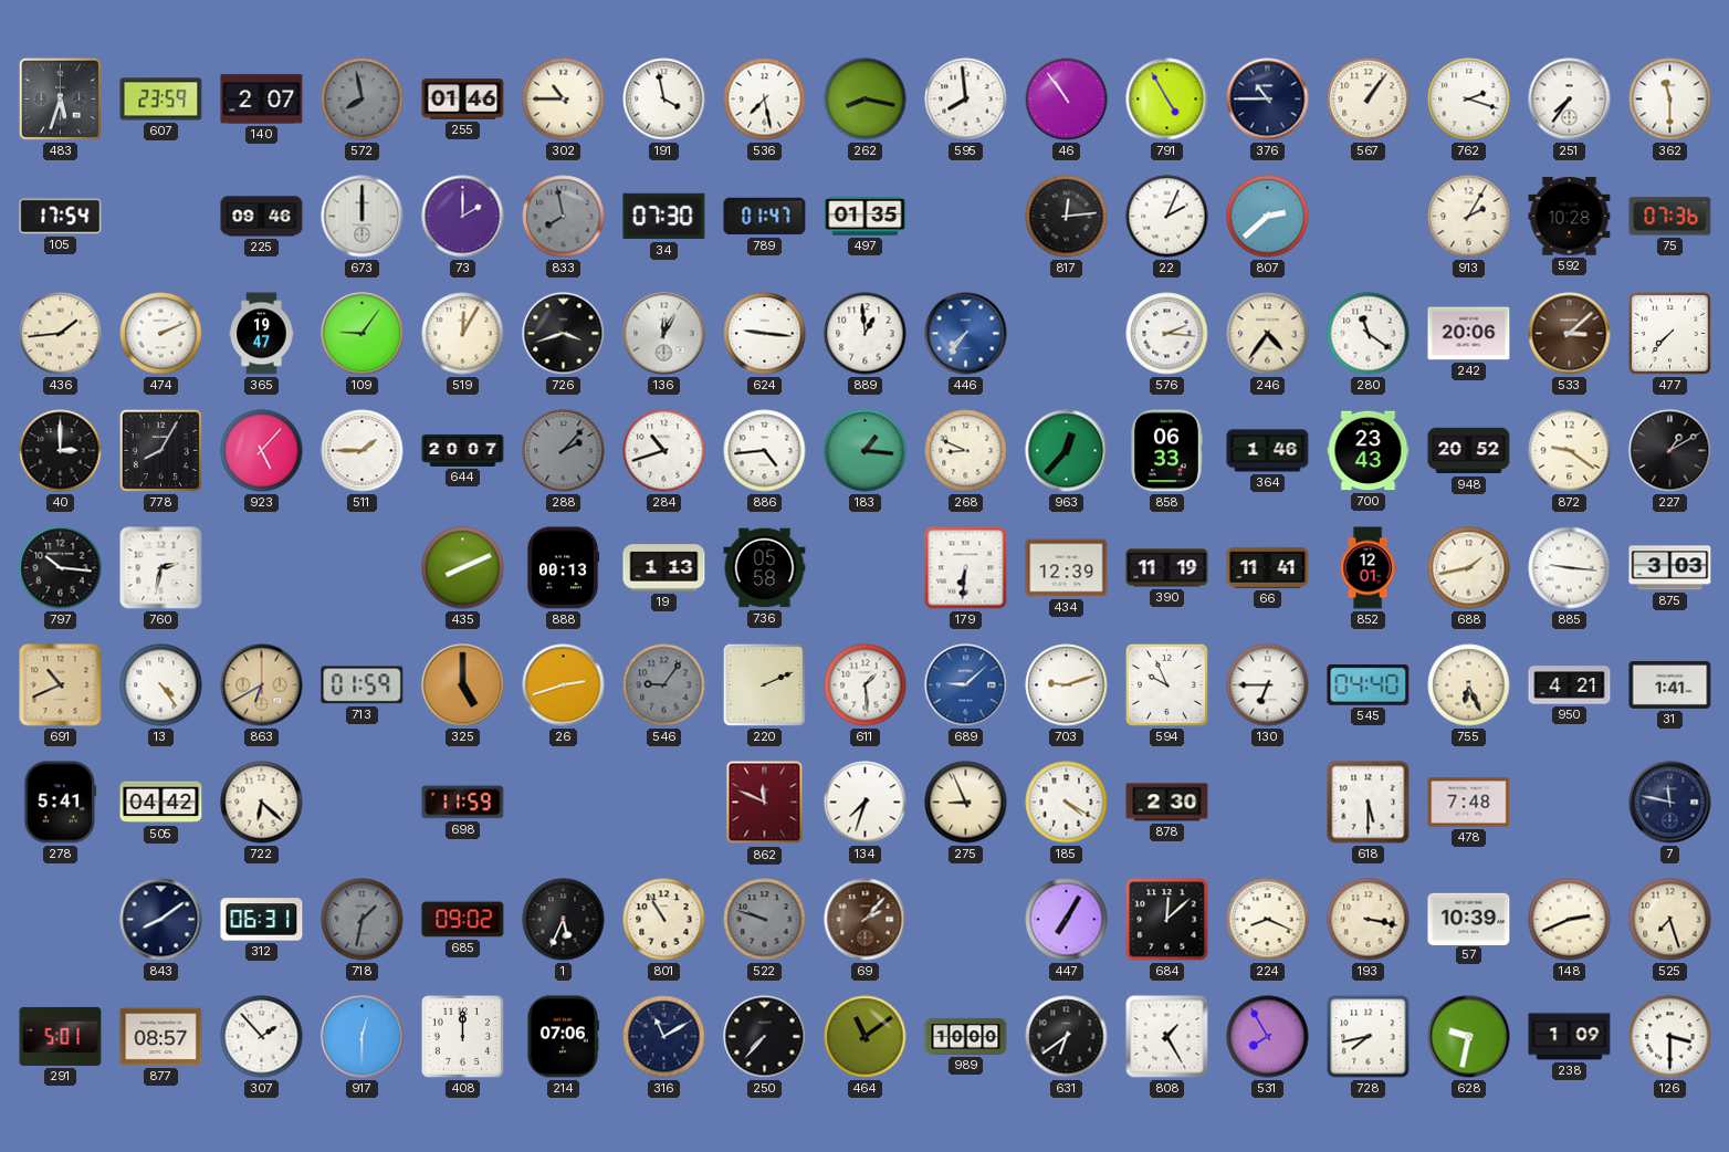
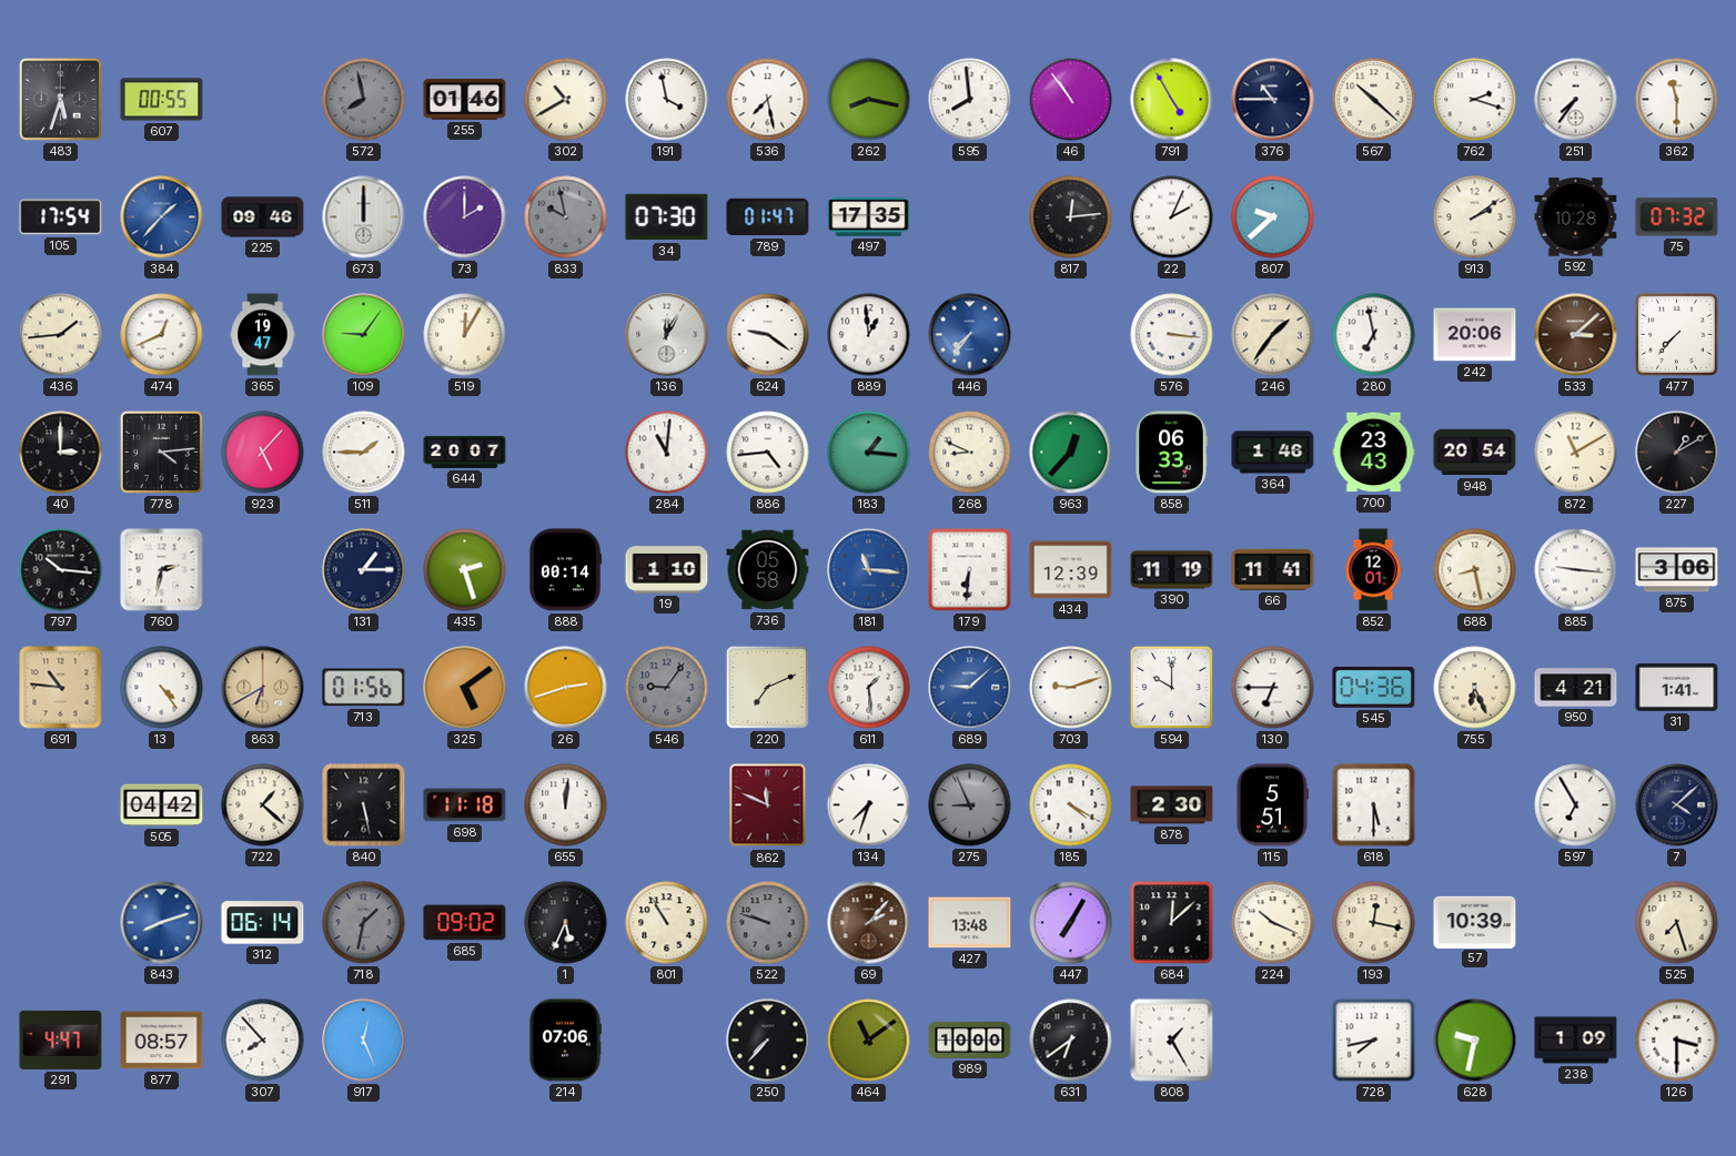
607: 23:59 -> 00:55 (162, 100)
140: 2:07 -> none (262, 100)
302: 10:45 -> 10:40 (566, 100)
567: 1:06 -> 10:22 (1374, 100)
384: none -> 1:37 (162, 217)
833: 7:58 -> 9:58 (566, 217)
497: 01:35 -> 17:35 (869, 217)
807: 2:38 -> 9:38 (1273, 217)
913: 2:05 -> 2:09 (1475, 217)
75: 07:36 -> 07:32 (1677, 217)
474: 2:11 -> 12:41 (162, 335)
726: 3:42 -> none (564, 334)
624: 9:16 -> 9:21 (768, 335)
576: 2:16 -> 3:16 (1172, 335)
246: 4:36 -> 1:36 (1273, 335)
280: 11:21 -> 6:58 (1374, 335)
778: 8:05 -> 4:14 (161, 452)
288: 2:07 -> none (564, 451)
284: 10:42 -> 11:01 (667, 453)
948: 20:52 -> 20:54 (1475, 453)
872: 9:21 -> 11:10 (1576, 453)
131: none -> 1:15 (364, 570)
435: 8:11 -> 2:27 (465, 570)
888: 00:13 -> 00:14 (565, 570)
19: 1:13 -> 1:10 (667, 570)
181: none -> 11:16 (869, 570)
688: 1:43 -> 8:28 (1475, 570)
875: 3:03 -> 3:06 (1677, 570)
691: 10:41 -> 10:46 (61, 688)
713: 01:59 -> 01:56 (364, 688)
325: 5:00 -> 5:09 (465, 688)
220: 2:11 -> 7:11 (767, 687)
594: 9:56 -> 10:00 (1171, 687)
545: 04:40 -> 04:36 (1374, 687)
278: 5:41 -> none (61, 803)
722: 6:22 -> 1:22 (263, 805)
840: none -> 5:28 (364, 805)
698: 11:59 -> 11:18 (465, 805)
655: none -> 12:01 (566, 805)
275 dial: cream -> grey (970, 805)
115: none -> 5:51 (1272, 805)
478: 7:48 -> none (1469, 803)
597: none -> 6:55 (1576, 805)
7: 11:47 -> 4:08 (1677, 805)
843: 8:09 -> 8:12 (162, 923)
843 dial: navy -> blue (162, 923)
312: 06:31 -> 06:14 (263, 923)
427: none -> 13:48 (970, 923)
224: 8:19 -> 10:19 (1273, 923)
193: 3:17 -> 12:17 (1374, 923)
148: 2:41 -> none (1570, 920)
291: 5:01 -> 4:47 (61, 1040)
307: 1:53 -> 7:53 (263, 1041)
917: 12:30 -> 12:26 (364, 1041)
408: 12:00 -> none (462, 1036)
316: 11:10 -> none (664, 1037)
531: 7:55 -> none (1268, 1037)
